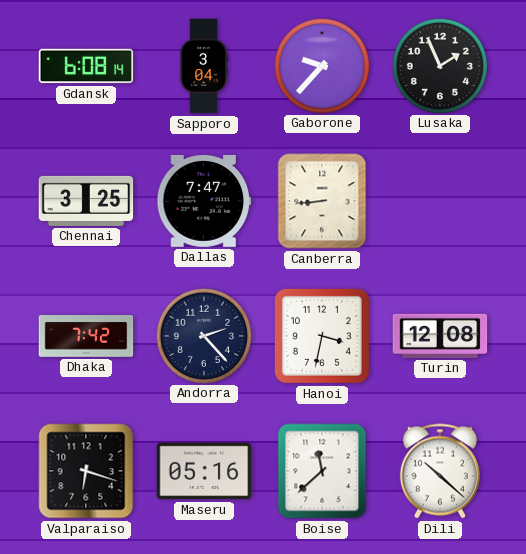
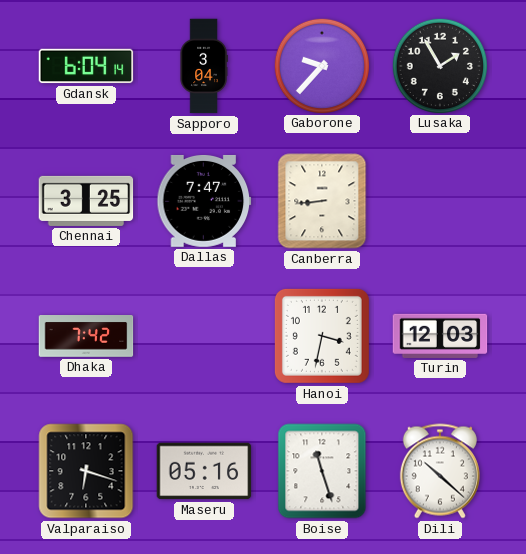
Gdansk: 6:08 -> 6:04 (86, 66)
Lusaka: 1:56 -> 1:55 (439, 65)
Andorra: 2:23 -> none (203, 335)
Turin: 12:08 -> 12:03 (440, 336)
Boise: 11:38 -> 11:27 (322, 471)
